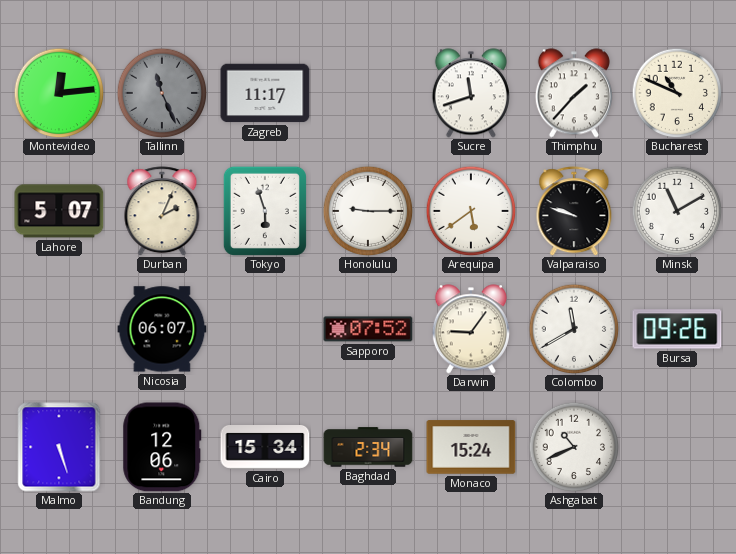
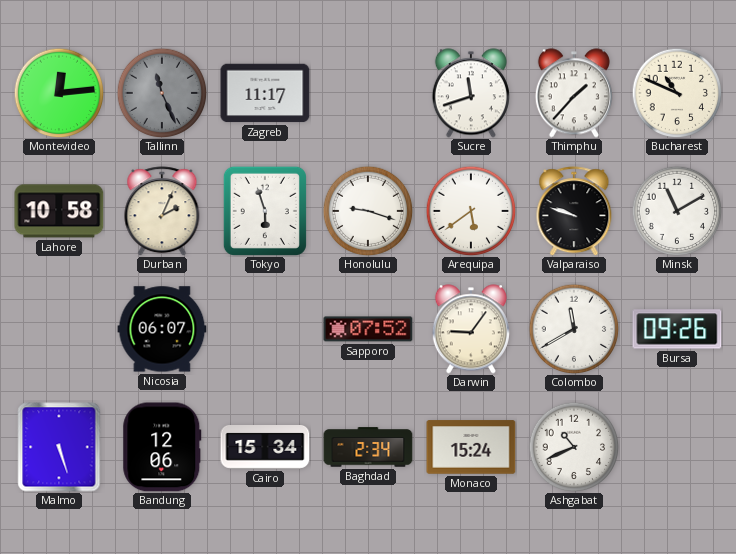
Lahore: 5:07 -> 10:58 (59, 211)
Honolulu: 9:15 -> 9:18 (368, 211)
